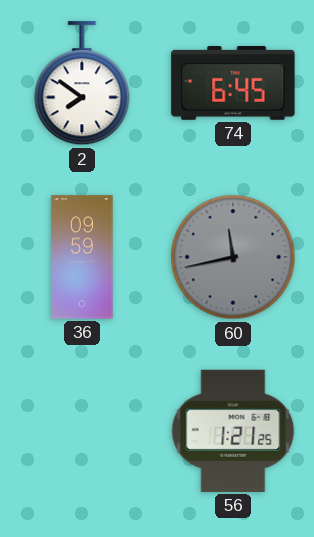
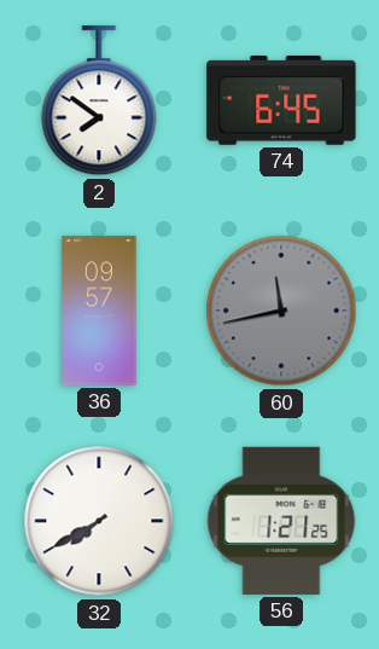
36: 09:59 -> 09:57 (99, 311)
32: none -> 7:40 (99, 521)
